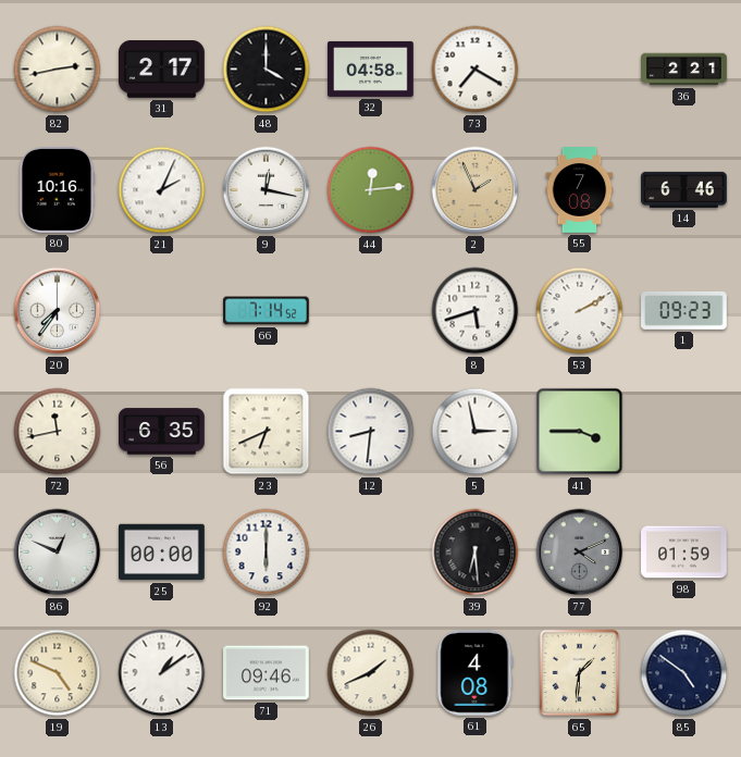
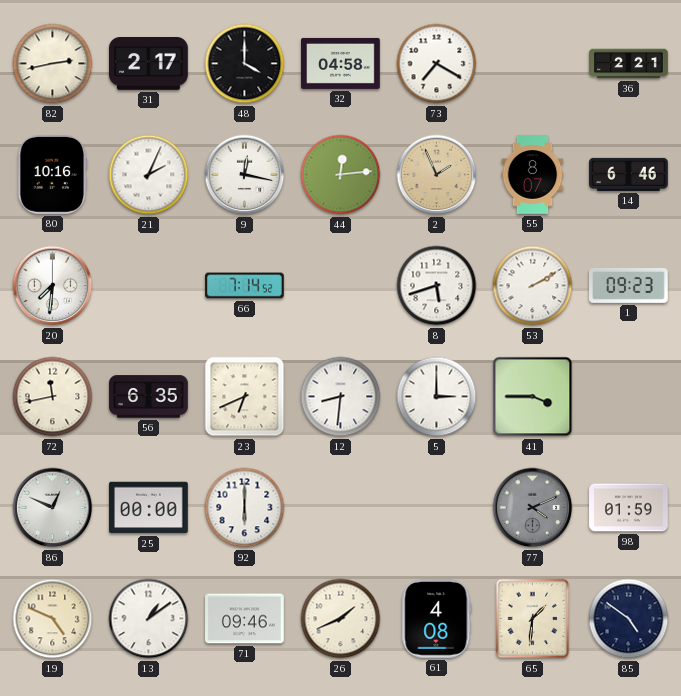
55: 7:08 -> 8:07 (533, 175)
20: 7:36 -> 7:31 (53, 286)
5: 2:58 -> 3:00 (437, 397)
39: 6:29 -> none (476, 553)
